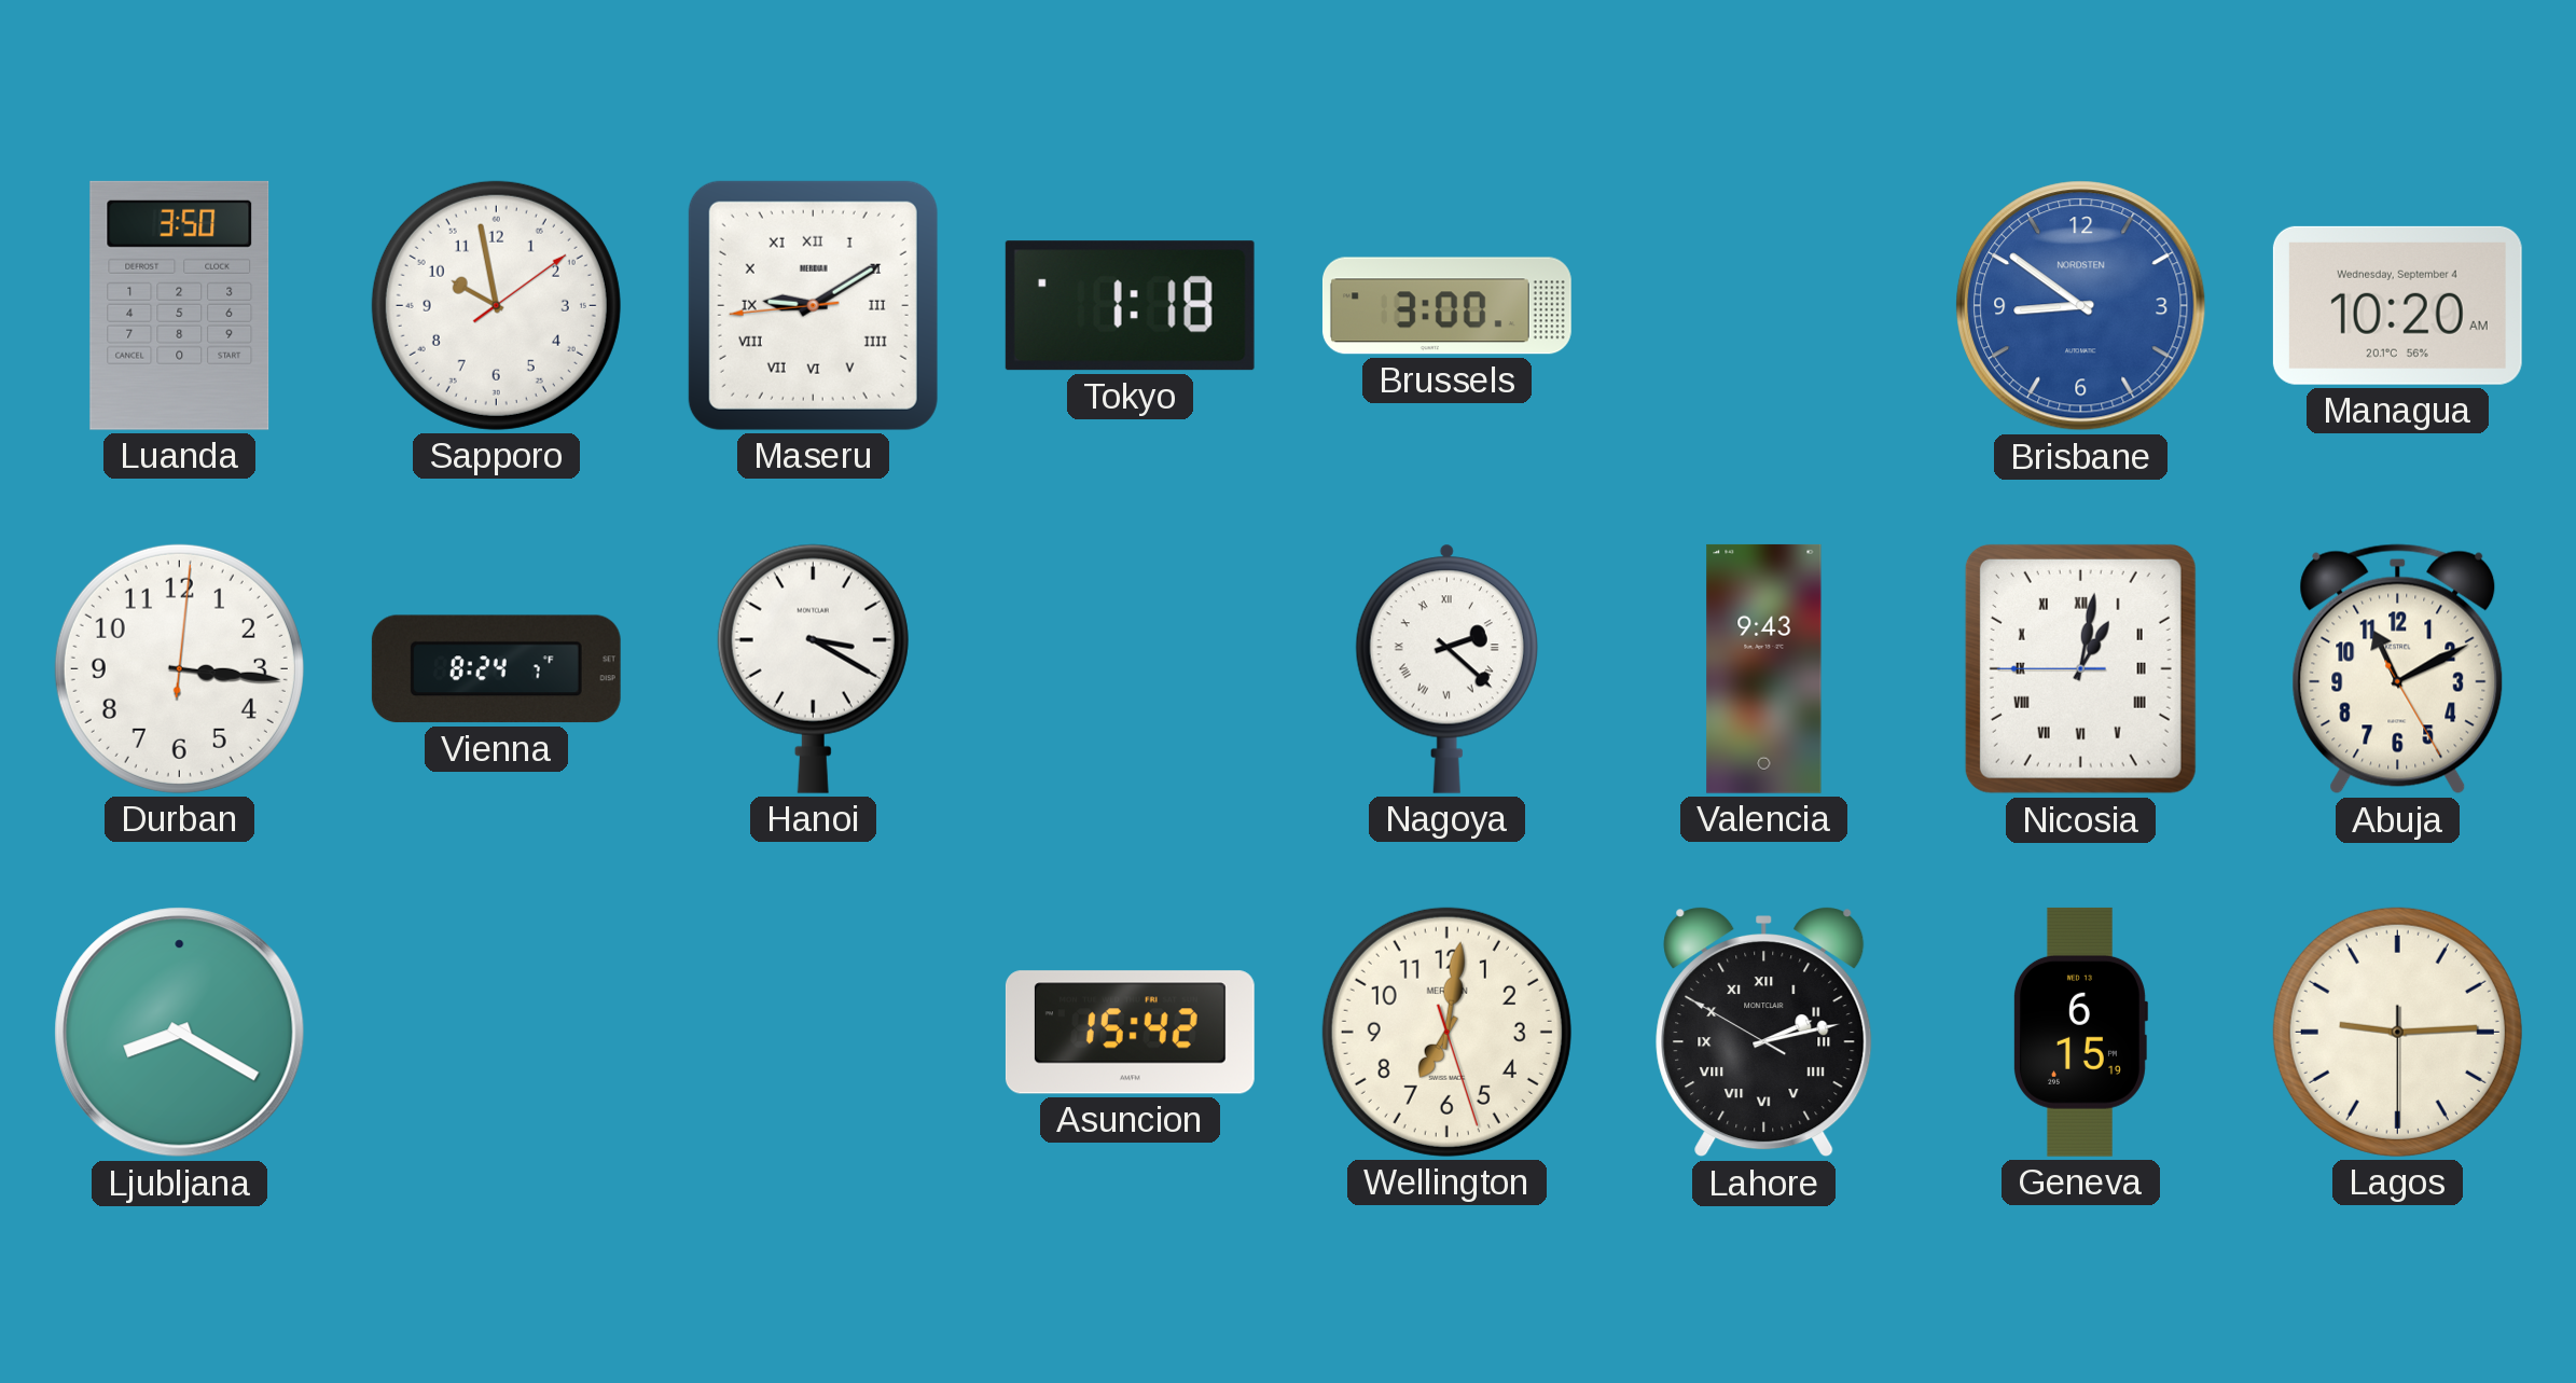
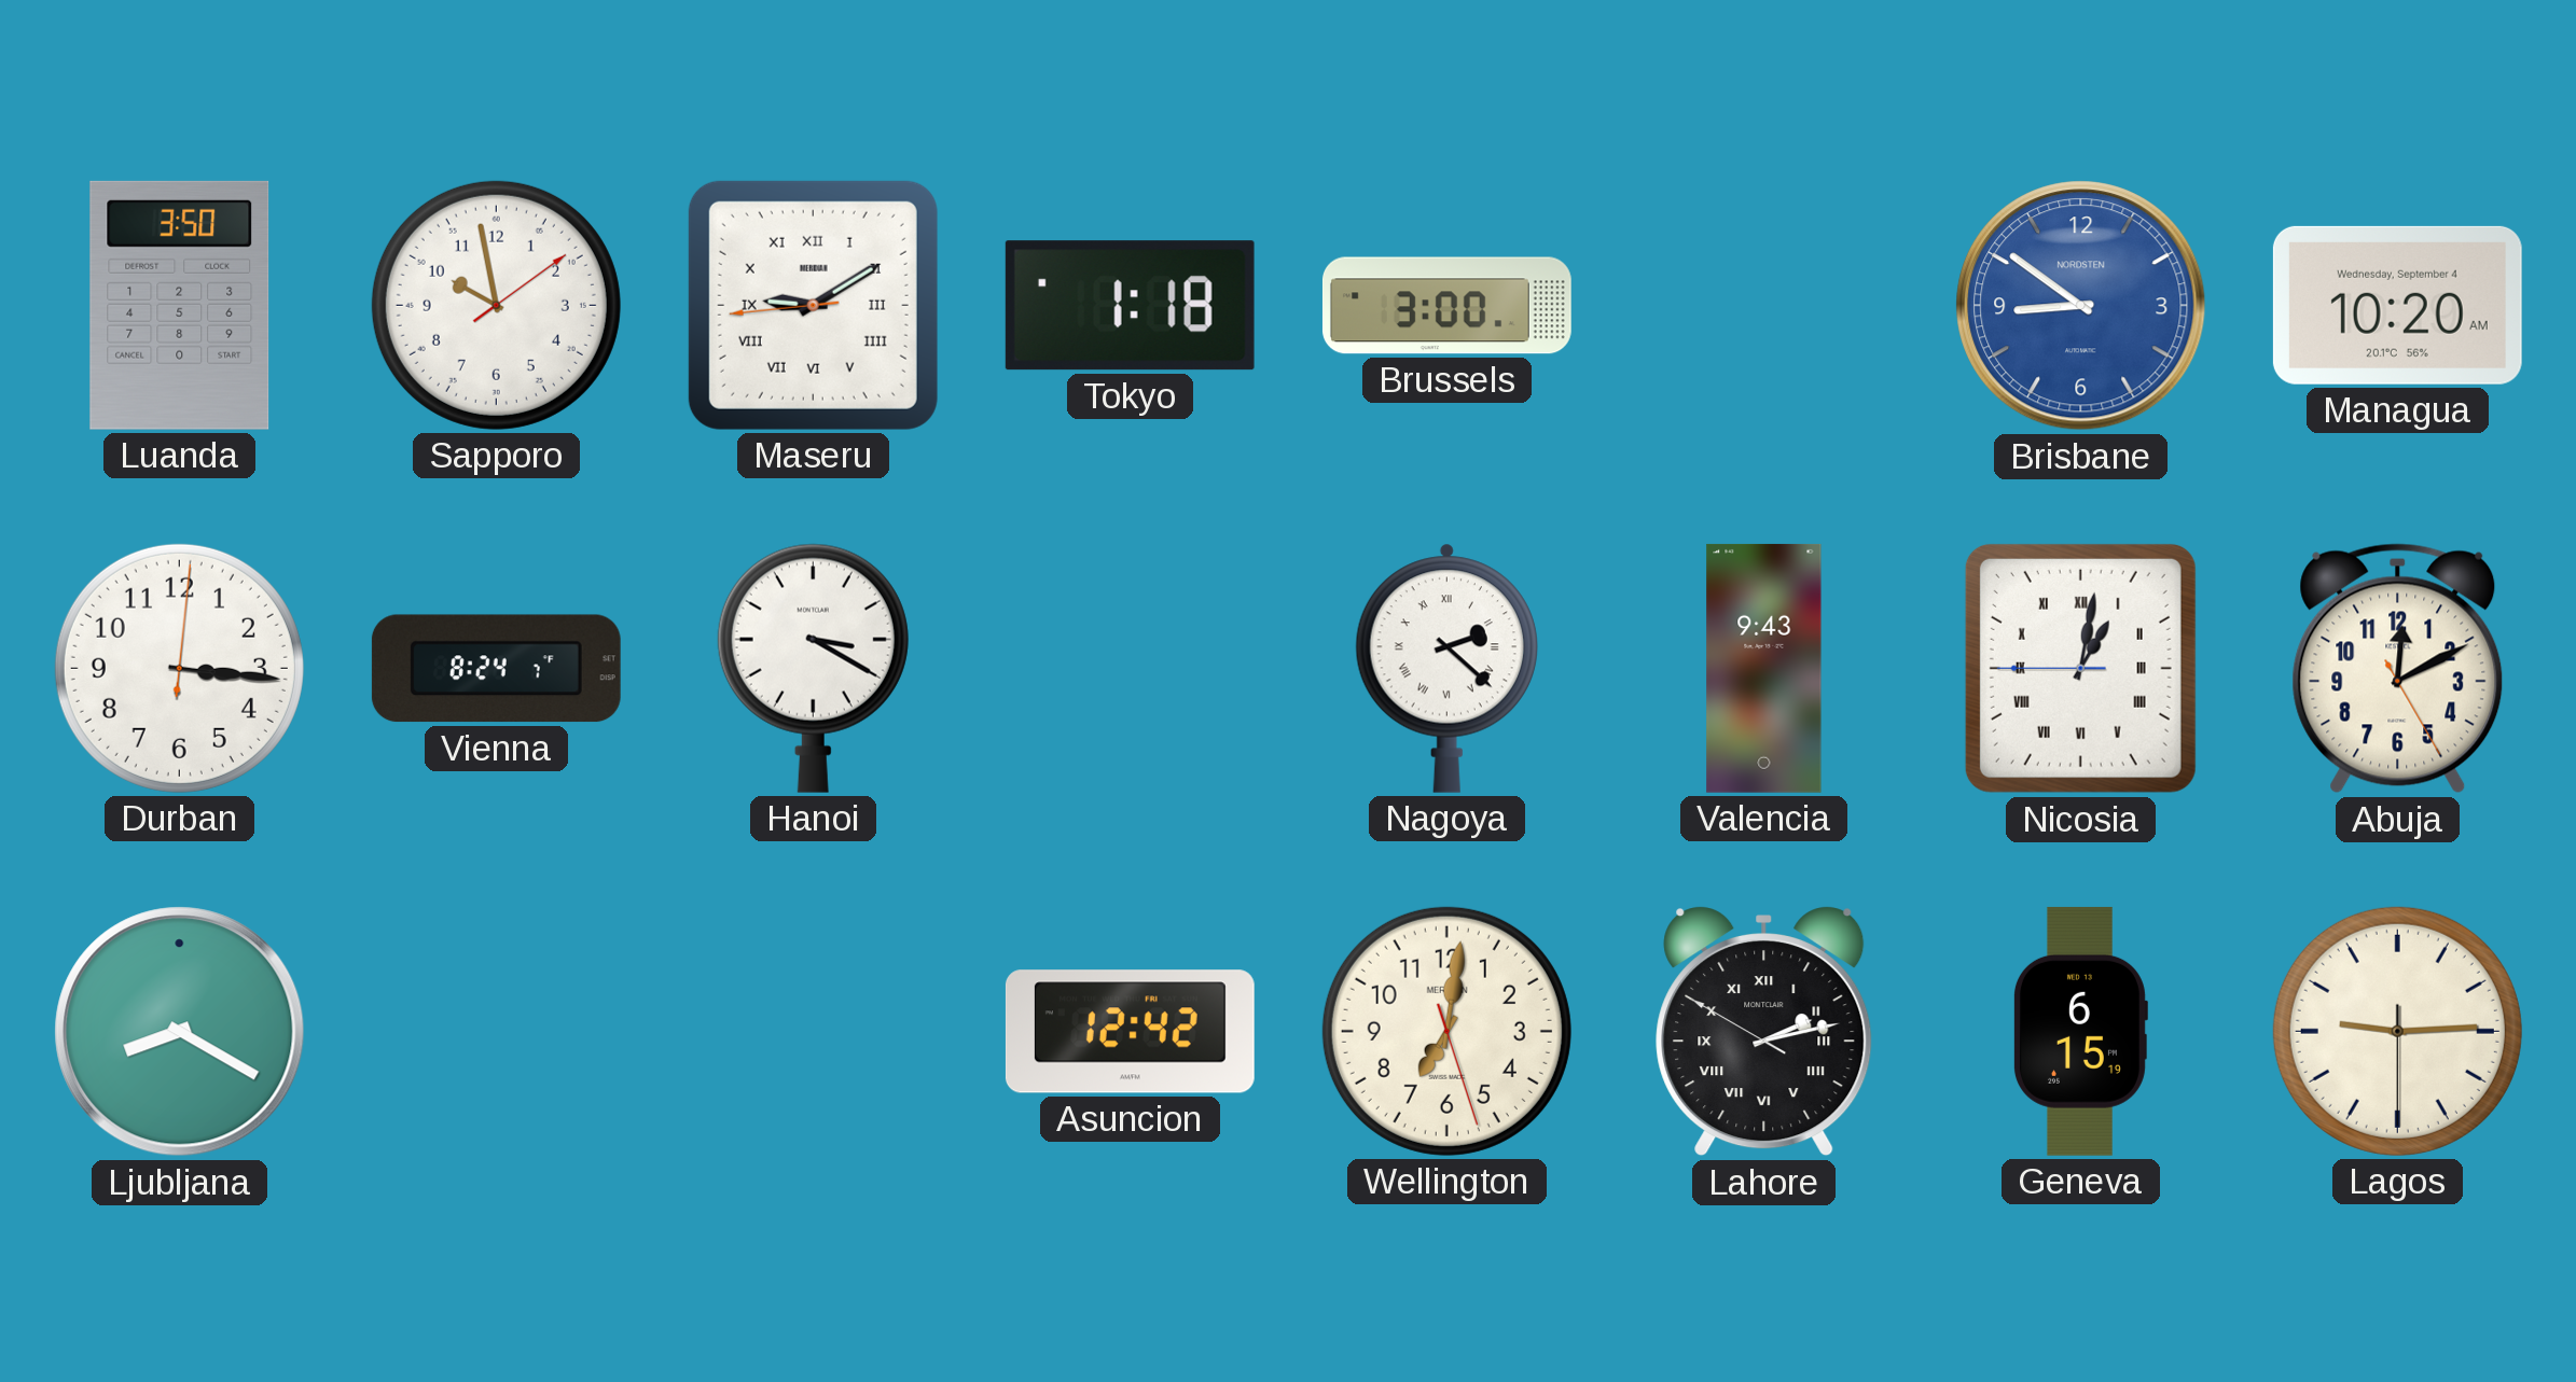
Abuja: 11:10 -> 12:10 (2398, 669)
Asuncion: 15:42 -> 12:42 (1130, 1032)
